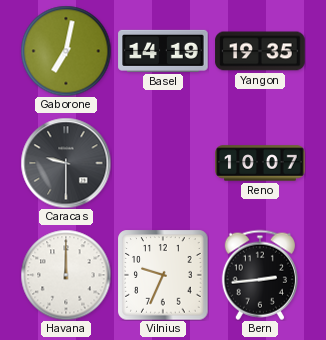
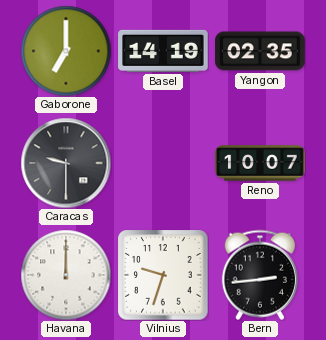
Gaborone: 7:02 -> 7:00 (66, 51)
Yangon: 19:35 -> 02:35 (260, 51)
Vilnius: 9:34 -> 9:33 (163, 275)
